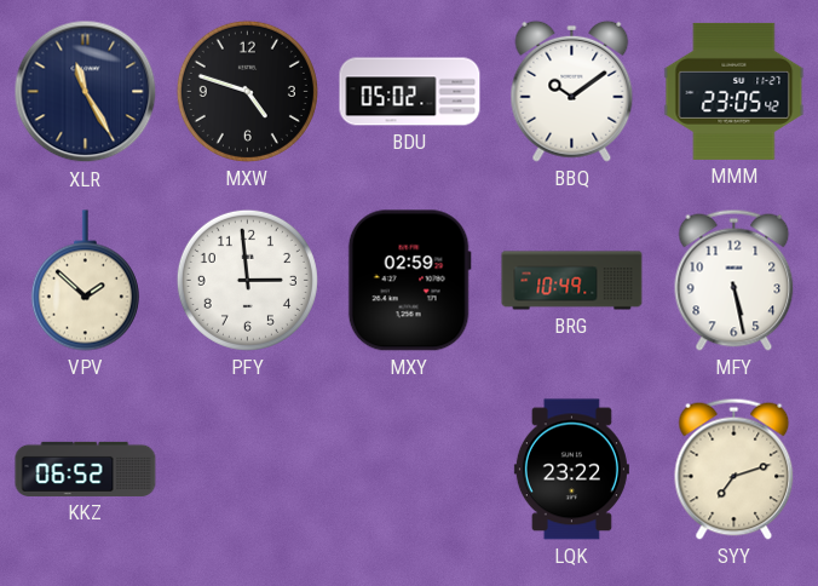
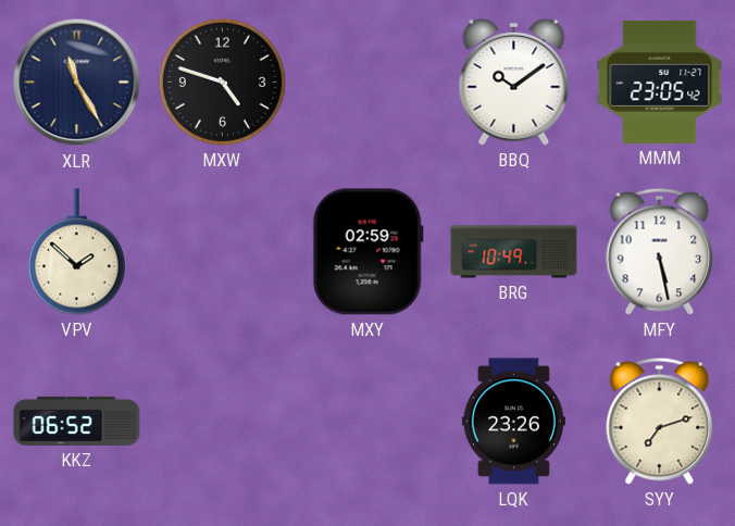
BDU: 05:02 -> none (410, 92)
PFY: 2:59 -> none (247, 280)
LQK: 23:22 -> 23:26 (513, 422)
